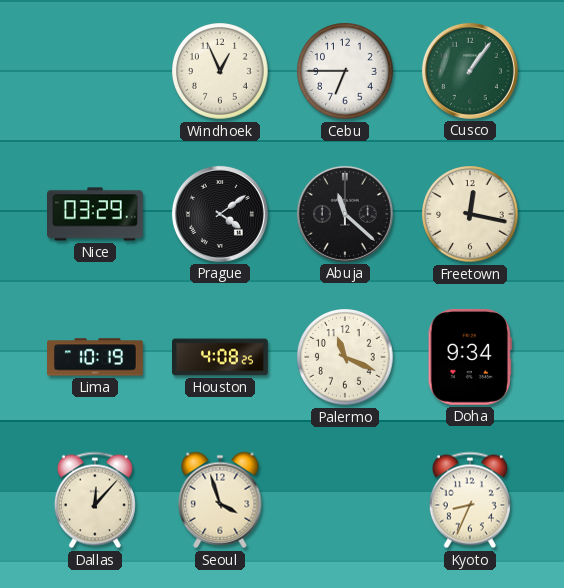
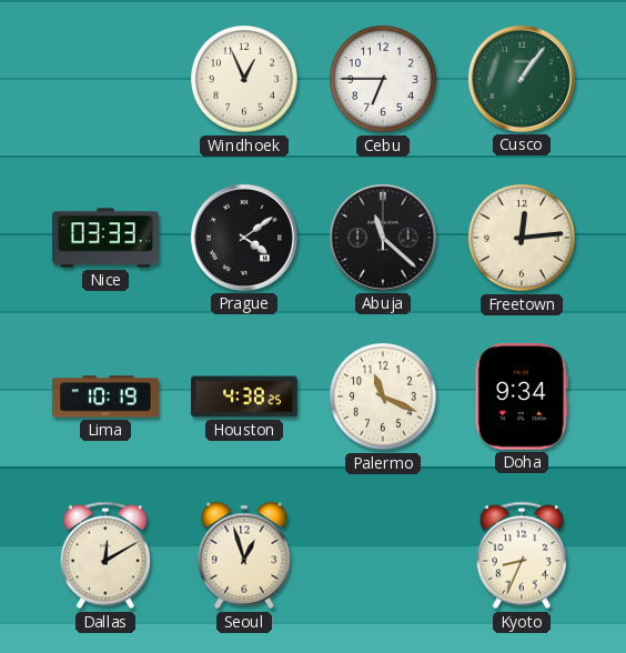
Nice: 03:29 -> 03:33 (107, 238)
Freetown: 12:17 -> 12:14 (523, 239)
Houston: 4:08 -> 4:38 (245, 396)
Dallas: 12:07 -> 12:10 (105, 555)
Seoul: 3:57 -> 12:57 (244, 555)
